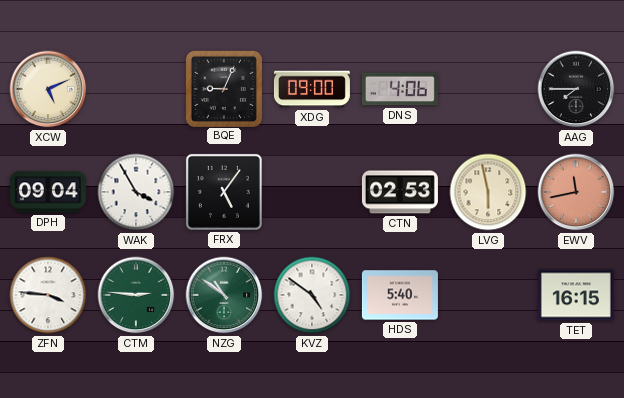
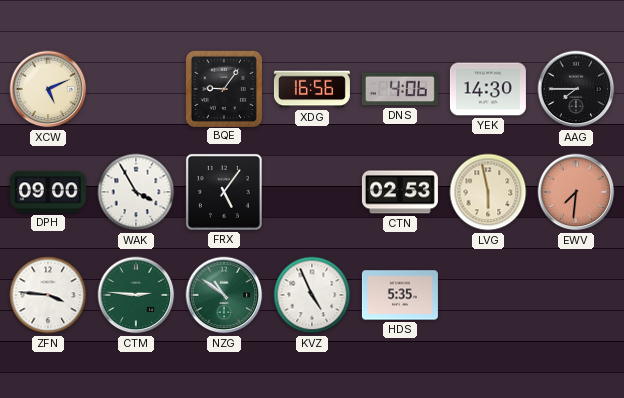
BQE: 9:04 -> 9:06 (223, 88)
XDG: 09:00 -> 16:56 (312, 89)
YEK: none -> 14:30 (488, 89)
DPH: 09:04 -> 09:00 (48, 192)
EWV: 11:43 -> 7:31 (576, 192)
KVZ: 4:51 -> 4:56 (312, 295)
HDS: 5:40 -> 5:35 (400, 295)
TET: 16:15 -> none (576, 295)
